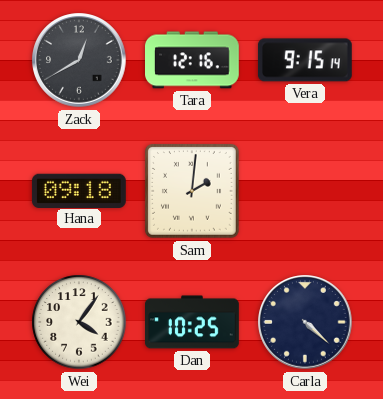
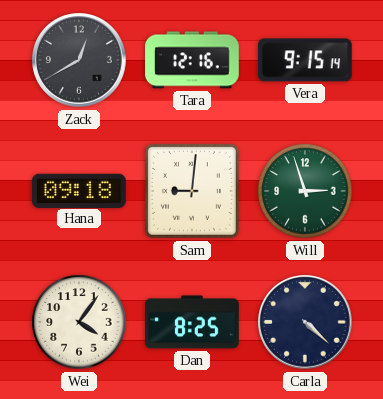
Sam: 2:01 -> 9:01 (193, 192)
Will: none -> 2:57 (305, 191)
Dan: 10:25 -> 8:25 (193, 322)
